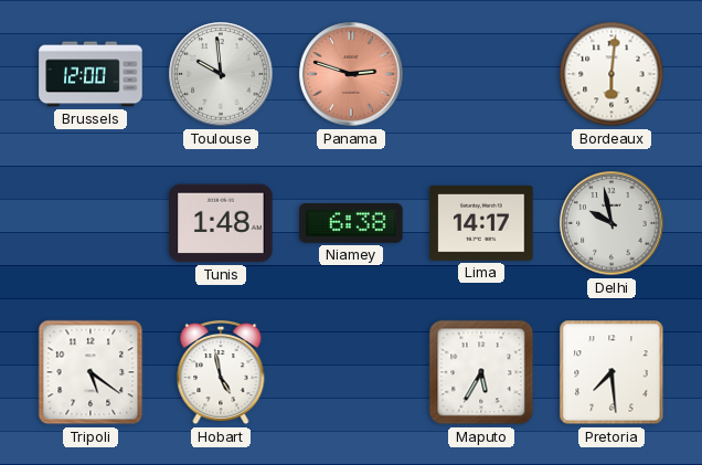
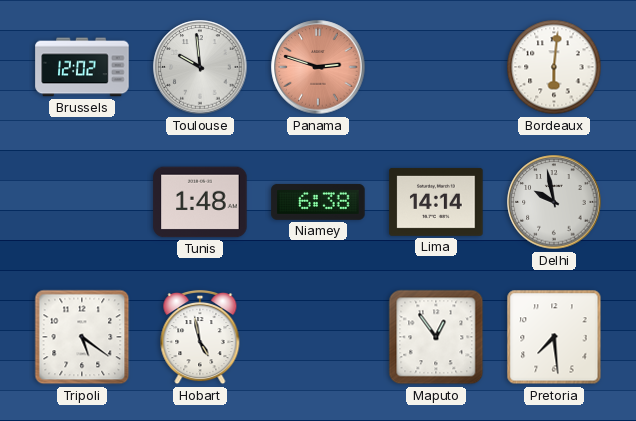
Brussels: 12:00 -> 12:02 (82, 67)
Lima: 14:17 -> 14:14 (436, 202)
Maputo: 5:35 -> 12:54 (436, 337)
